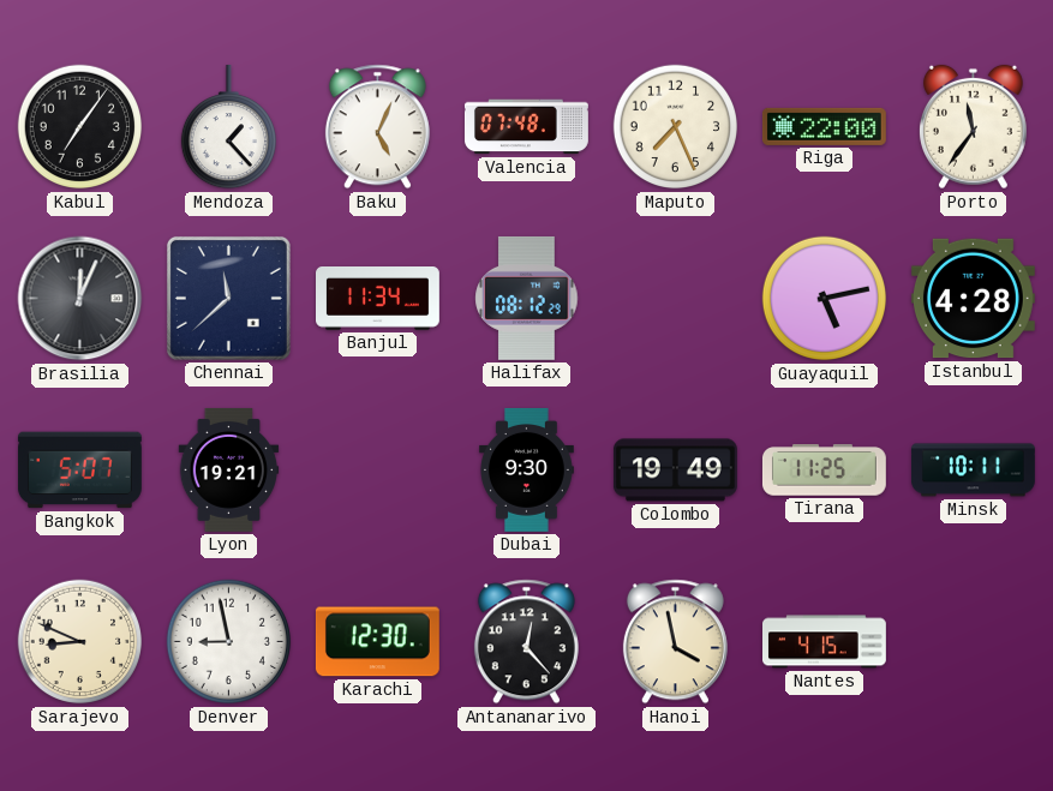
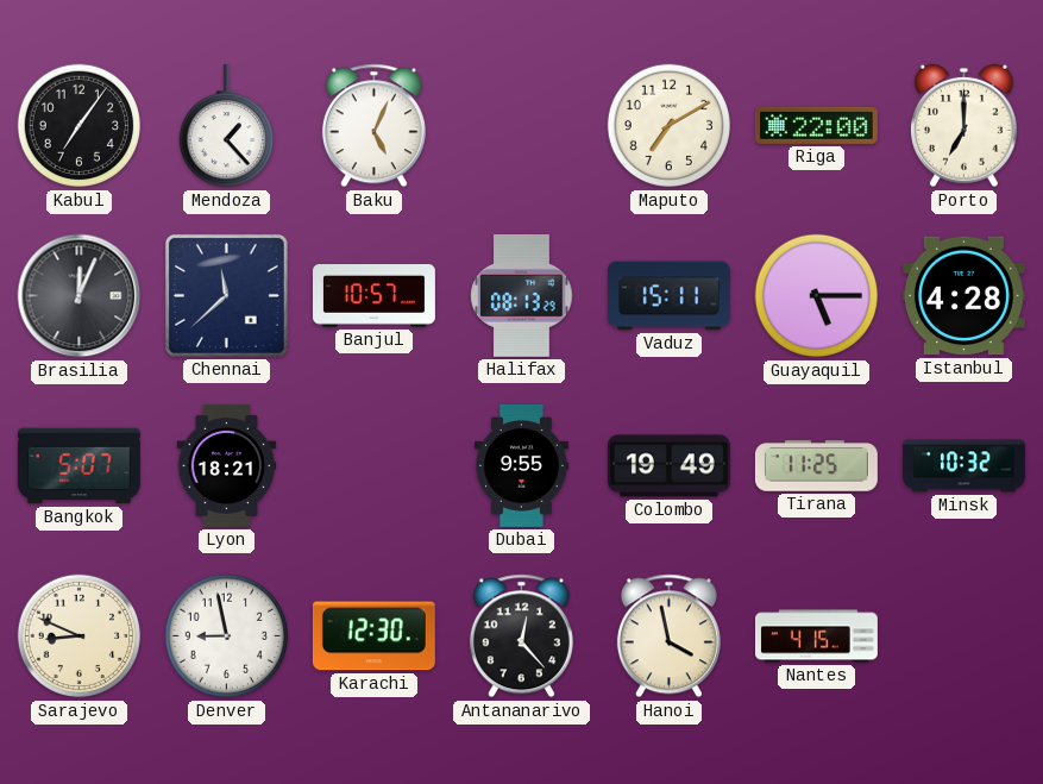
Valencia: 07:48 -> none (526, 127)
Maputo: 7:26 -> 7:10 (670, 126)
Porto: 11:36 -> 7:00 (963, 126)
Banjul: 11:34 -> 10:57 (375, 296)
Halifax: 08:12 -> 08:13 (522, 295)
Vaduz: none -> 15:11 (668, 296)
Guayaquil: 5:13 -> 5:15 (817, 296)
Lyon: 19:21 -> 18:21 (227, 466)
Dubai: 9:30 -> 9:55 (521, 465)
Minsk: 10:11 -> 10:32 (963, 466)
